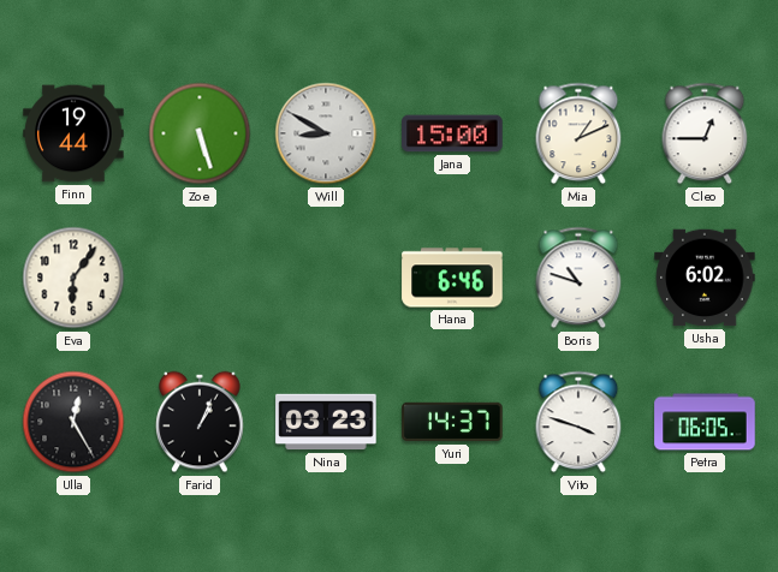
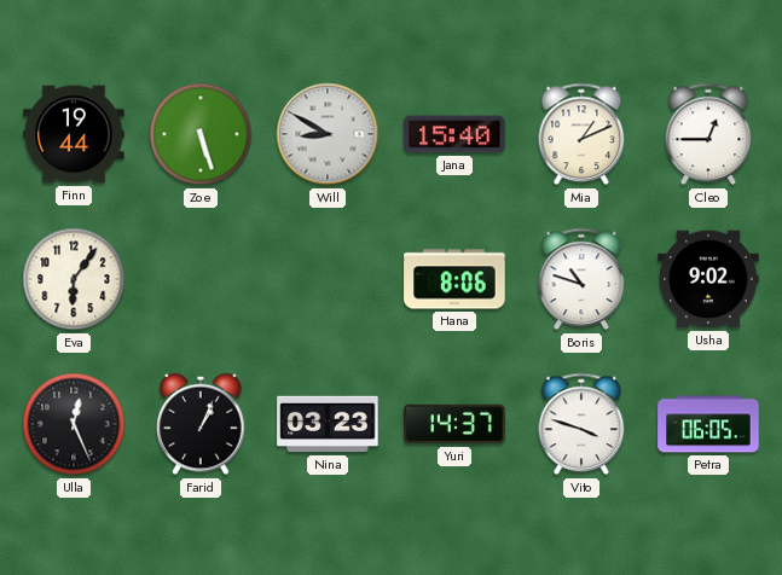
Jana: 15:00 -> 15:40 (454, 134)
Hana: 6:46 -> 8:06 (454, 279)
Usha: 6:02 -> 9:02 (708, 279)
Ulla: 12:25 -> 12:26 (74, 424)
